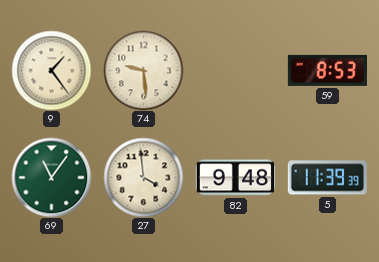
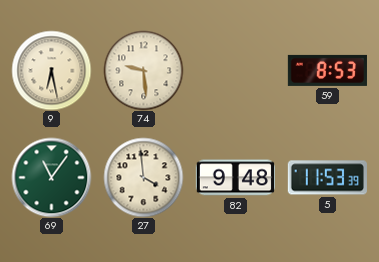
9: 1:24 -> 6:28 (51, 70)
5: 11:39 -> 11:53 (327, 178)
